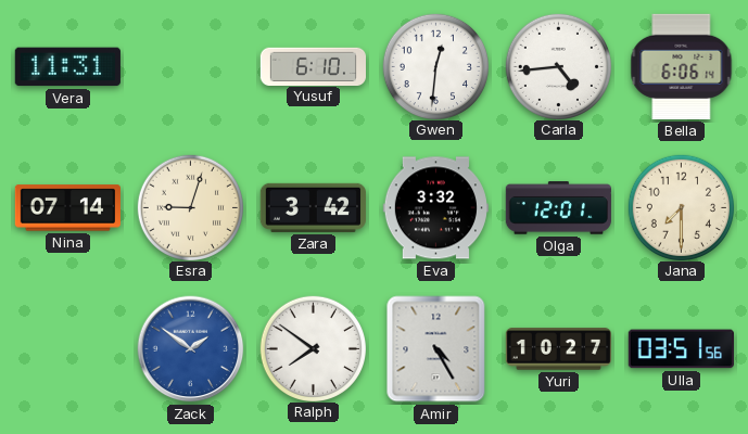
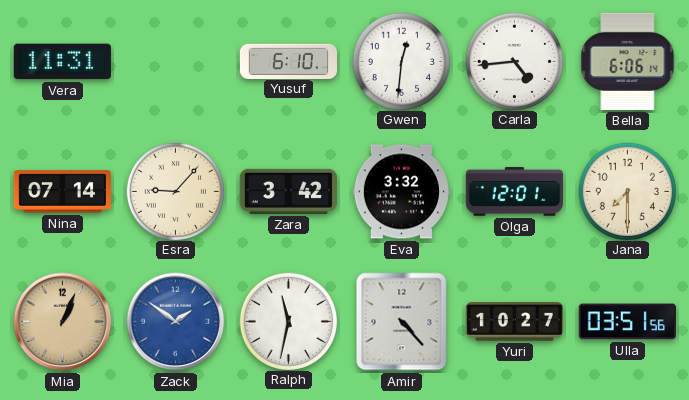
Esra: 9:03 -> 9:07 (175, 191)
Mia: none -> 1:04 (63, 322)
Ralph: 7:51 -> 11:32 (288, 321)
Amir: 4:25 -> 4:23 (402, 322)
